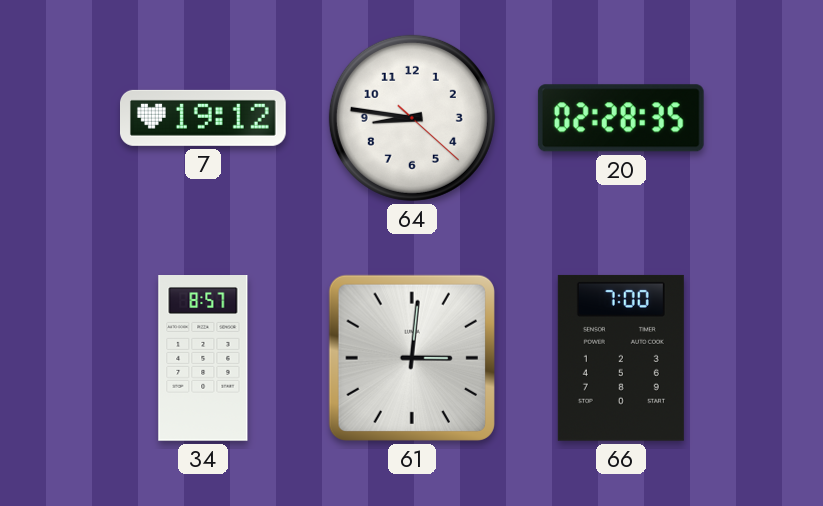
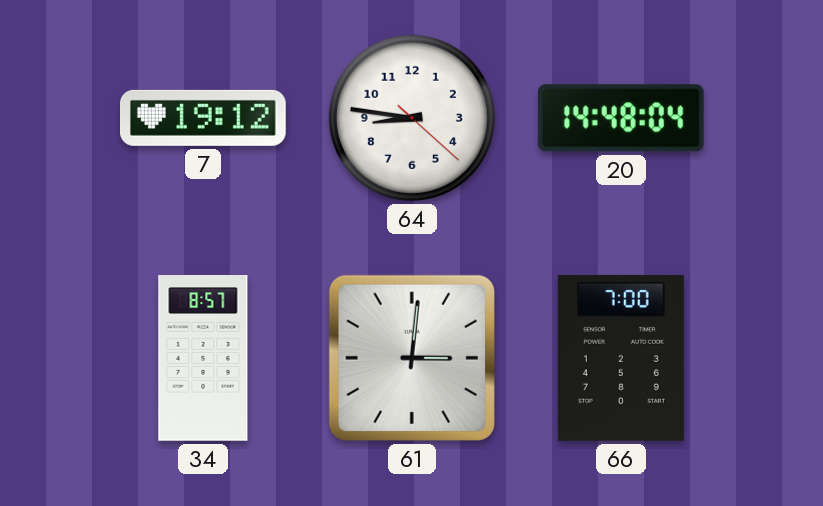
20: 02:28 -> 14:48 (621, 118)
